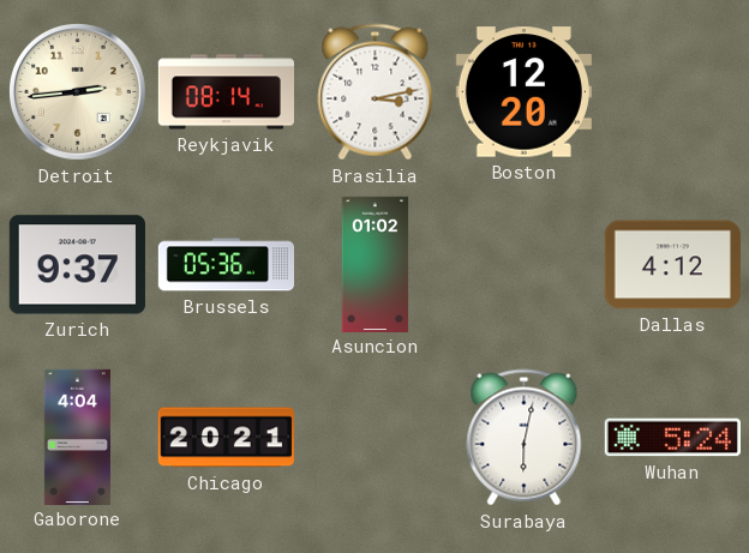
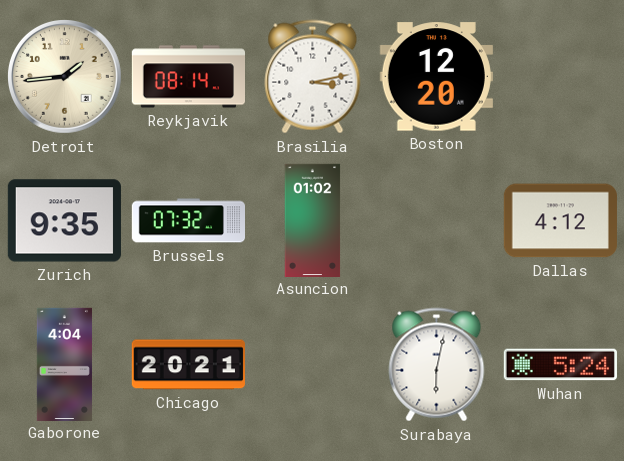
Detroit: 2:44 -> 1:44 (65, 77)
Zurich: 9:37 -> 9:35 (64, 221)
Brussels: 05:36 -> 07:32 (188, 221)
